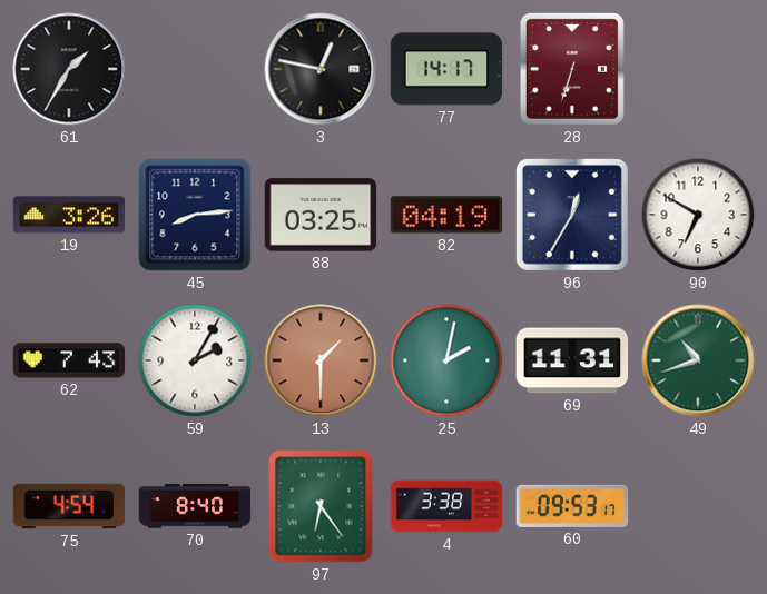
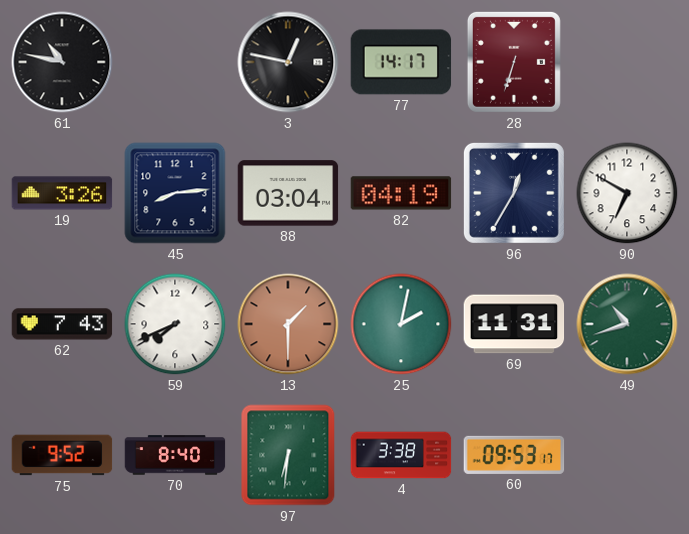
61: 1:35 -> 10:47 (62, 62)
88: 03:25 -> 03:04 (288, 193)
59: 2:05 -> 7:41 (175, 324)
75: 4:54 -> 9:52 (62, 455)
97: 6:24 -> 6:31 (288, 455)
